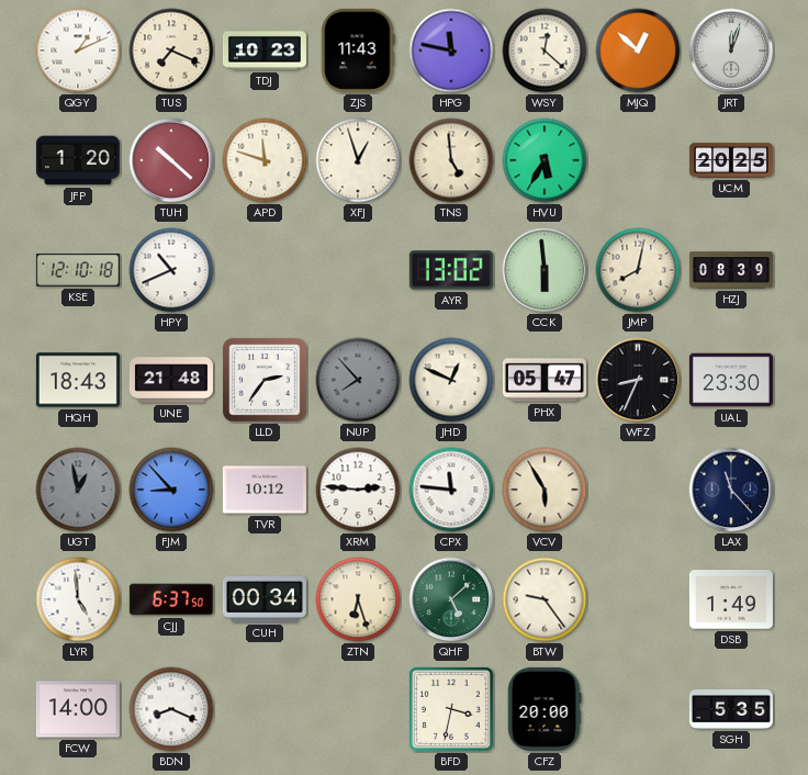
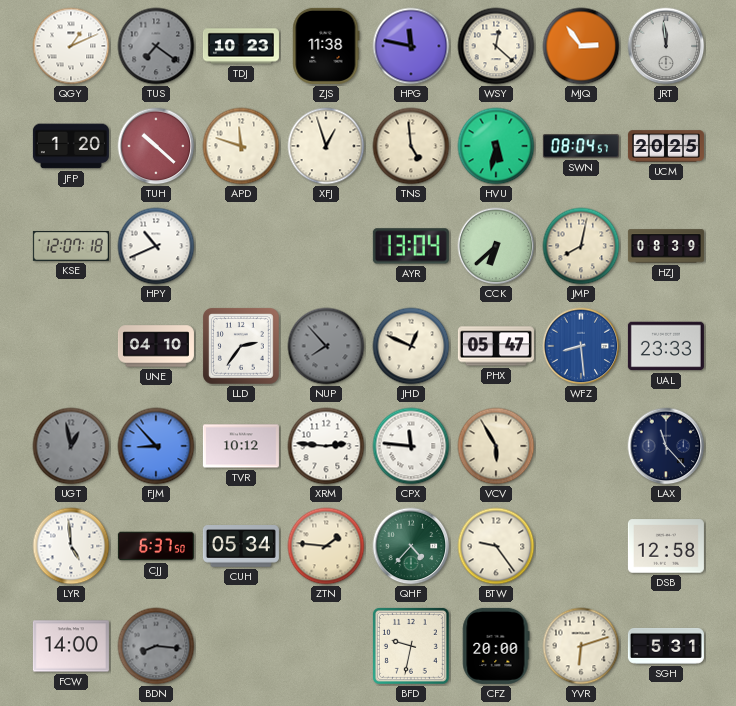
TUS: 7:19 -> 7:21 (156, 46)
TUS dial: cream -> grey (156, 46)
ZJS: 11:43 -> 11:38 (326, 46)
MJQ: 12:52 -> 2:54 (581, 46)
JRT: 12:03 -> 11:59 (666, 46)
HVU: 5:35 -> 5:32 (496, 146)
SWN: none -> 08:04 (581, 146)
KSE: 12:10 -> 12:07 (71, 246)
AYR: 13:02 -> 13:04 (411, 246)
CCK: 5:59 -> 6:38 (496, 246)
HQH: 18:43 -> none (78, 380)
UNE: 21:48 -> 04:10 (156, 346)
WFZ: 8:34 -> 8:29 (581, 346)
WFZ dial: black -> blue (581, 346)
UAL: 23:30 -> 23:33 (666, 346)
CUH: 00:34 -> 05:34 (241, 546)
ZTN: 6:27 -> 1:46 (326, 546)
QHF: 5:08 -> 4:37 (411, 546)
DSB: 1:49 -> 12:58 (666, 546)
BDN: 8:19 -> 8:16 (156, 646)
BDN dial: white -> grey (156, 646)
BFD: 3:32 -> 9:32 (411, 646)
YVR: none -> 6:12 (581, 646)
SGH: 5:35 -> 5:31 (666, 646)
